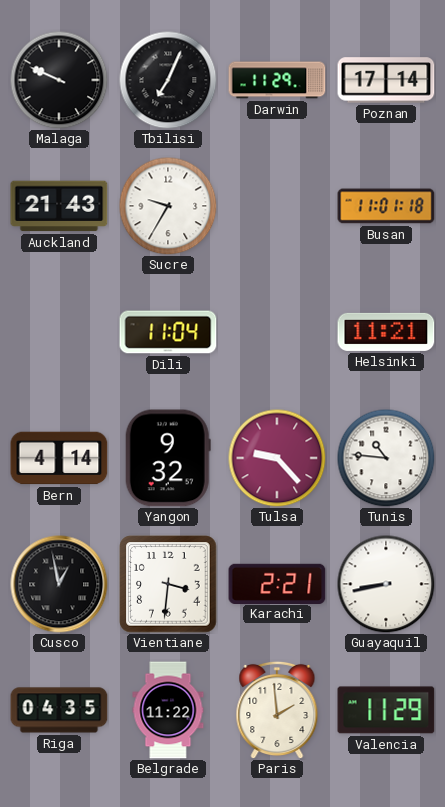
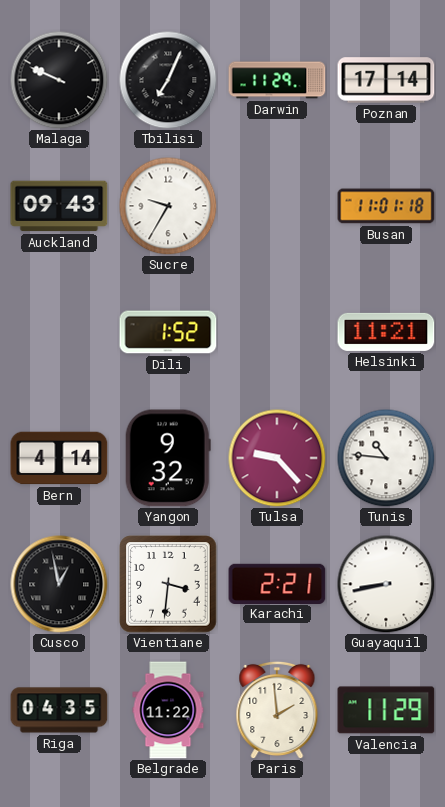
Auckland: 21:43 -> 09:43 (59, 206)
Dili: 11:04 -> 1:52 (168, 332)
